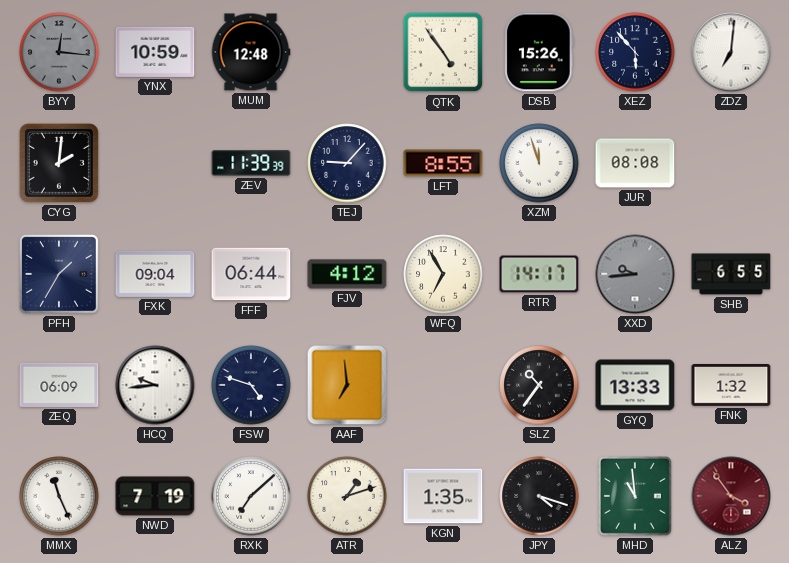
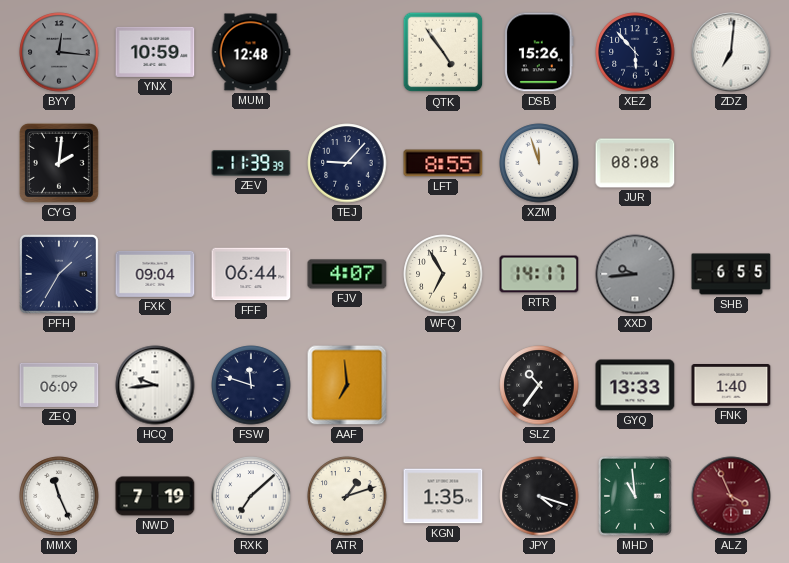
FJV: 4:12 -> 4:07 (347, 274)
FSW: 4:48 -> 11:48 (251, 385)
FNK: 1:32 -> 1:40 (731, 386)
ALZ: 3:54 -> 3:56 (731, 496)
